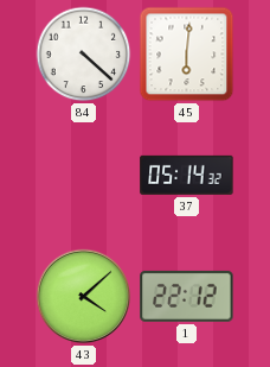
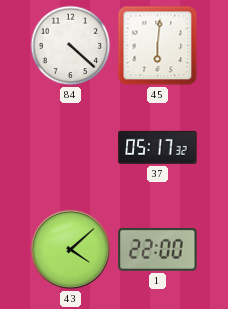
37: 05:14 -> 05:17 (158, 147)
1: 22:12 -> 22:00 (158, 249)
